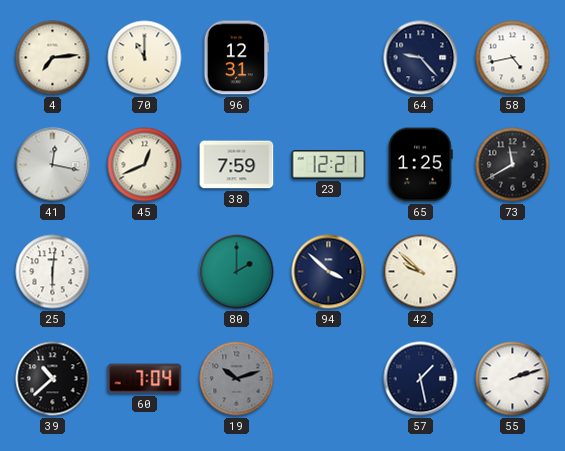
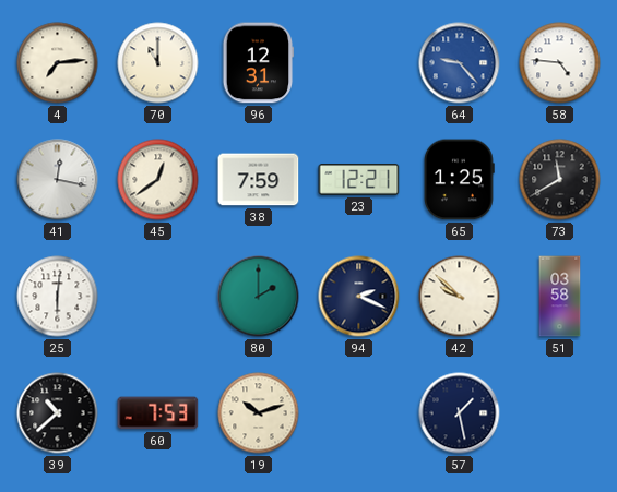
64 dial: navy -> blue (460, 63)
58: 4:43 -> 4:46 (560, 63)
45: 12:41 -> 12:39 (158, 180)
94: 3:52 -> 2:19 (359, 297)
51: none -> 03:58 (560, 297)
60: 7:04 -> 7:53 (158, 413)
19 dial: grey -> cream (259, 413)
55: 2:12 -> none (513, 379)
